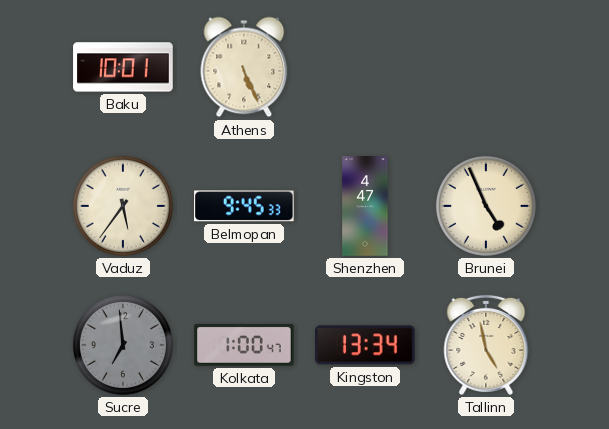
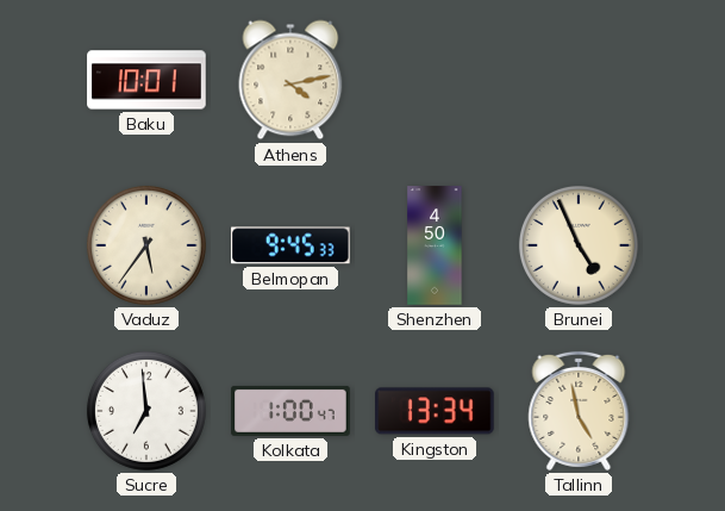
Athens: 5:26 -> 4:13 (290, 80)
Shenzhen: 4:47 -> 4:50 (435, 245)
Sucre dial: grey -> white (146, 411)
